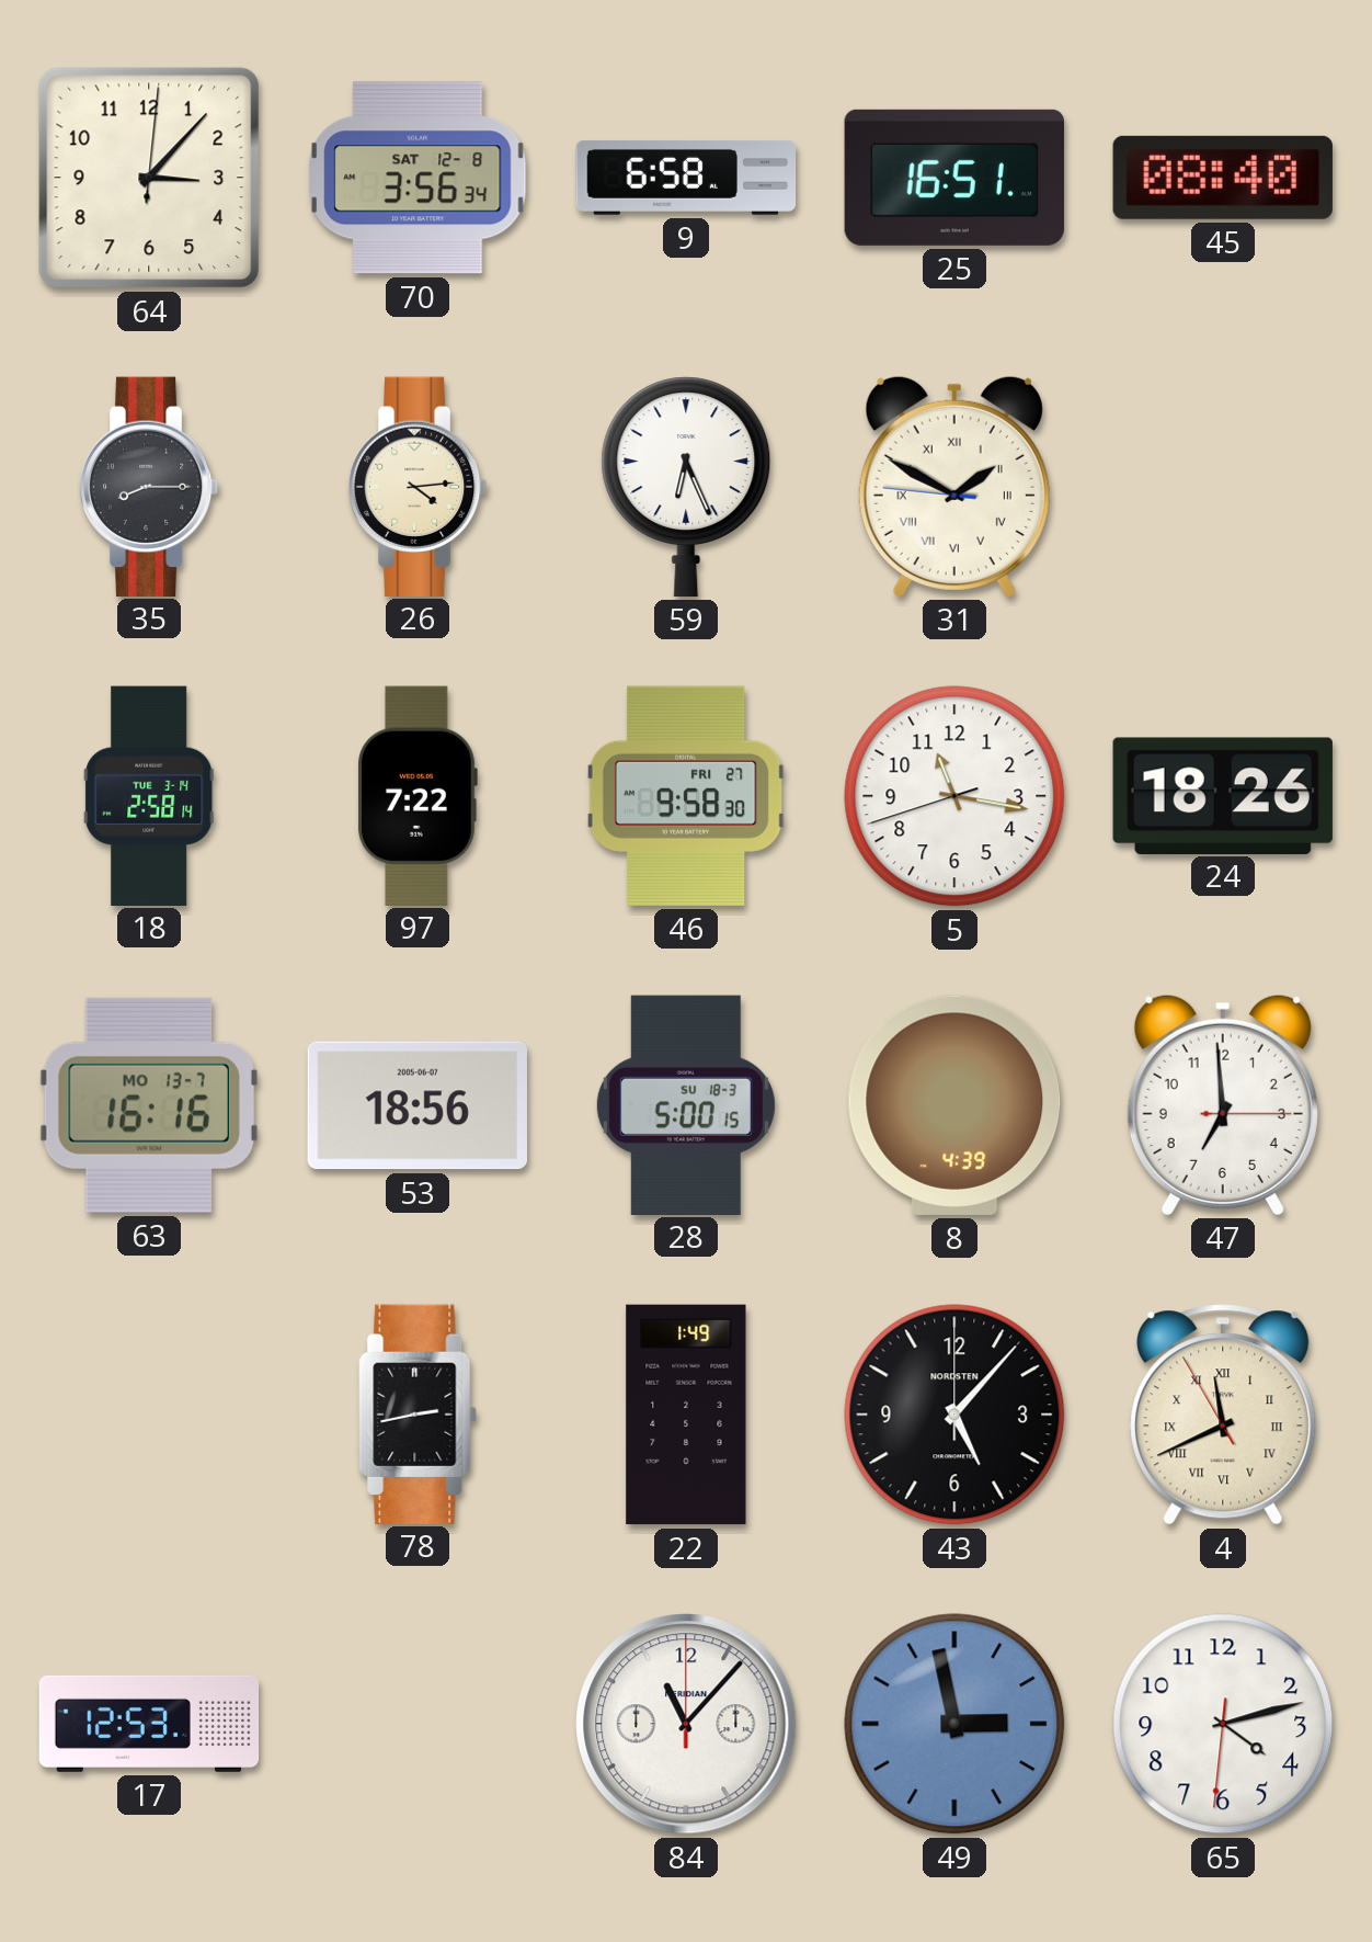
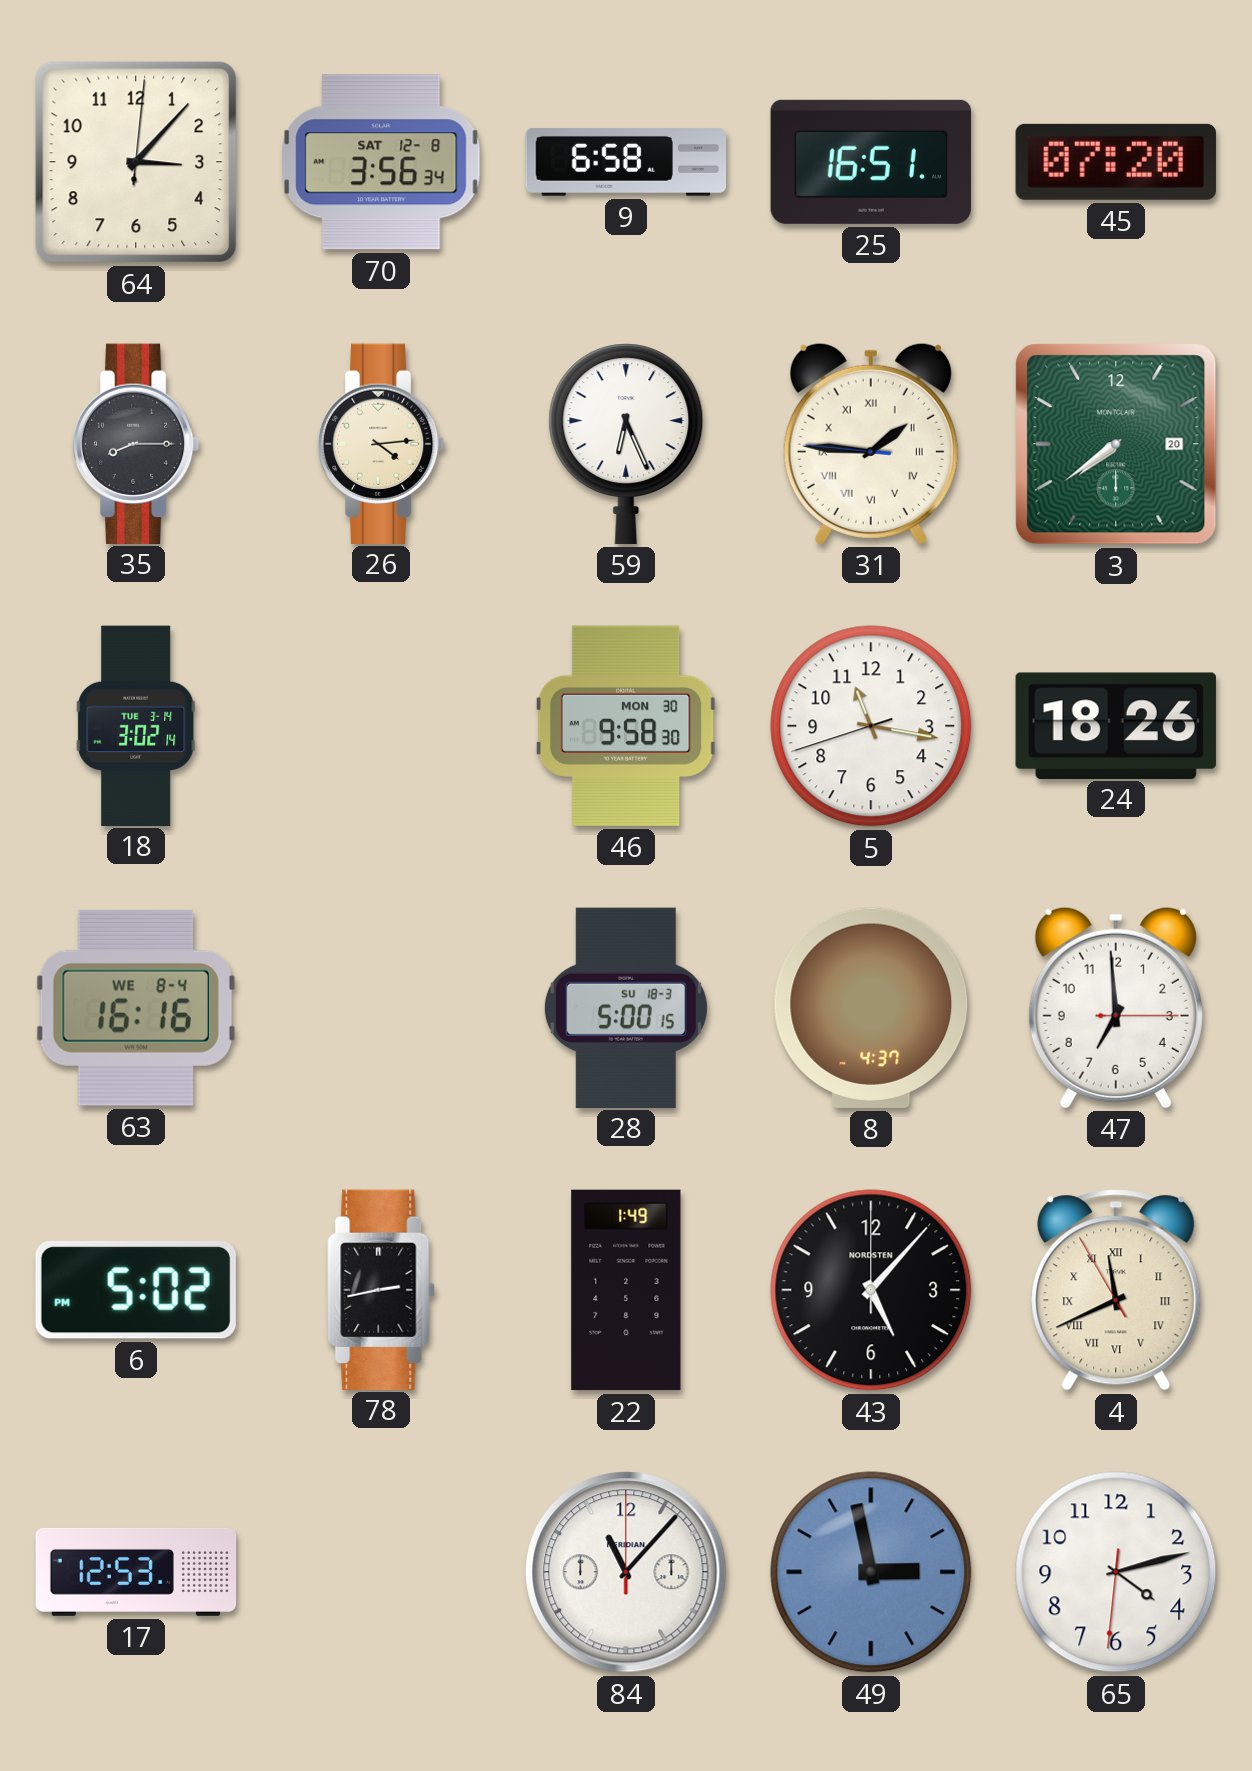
45: 08:40 -> 07:20 (1116, 162)
31: 1:49 -> 1:45 (871, 443)
3: none -> 7:39 (1116, 444)
18: 2:58 -> 3:02 (136, 725)
97: 7:22 -> none (418, 795)
46 date: FRI 27 -> MON 30 (626, 726)
63 date: MO 13-7 -> WE 8-4 (136, 1008)
53: 18:56 -> none (418, 1105)
8: 4:39 -> 4:37 (871, 1008)
6: none -> 5:02 (136, 1290)
